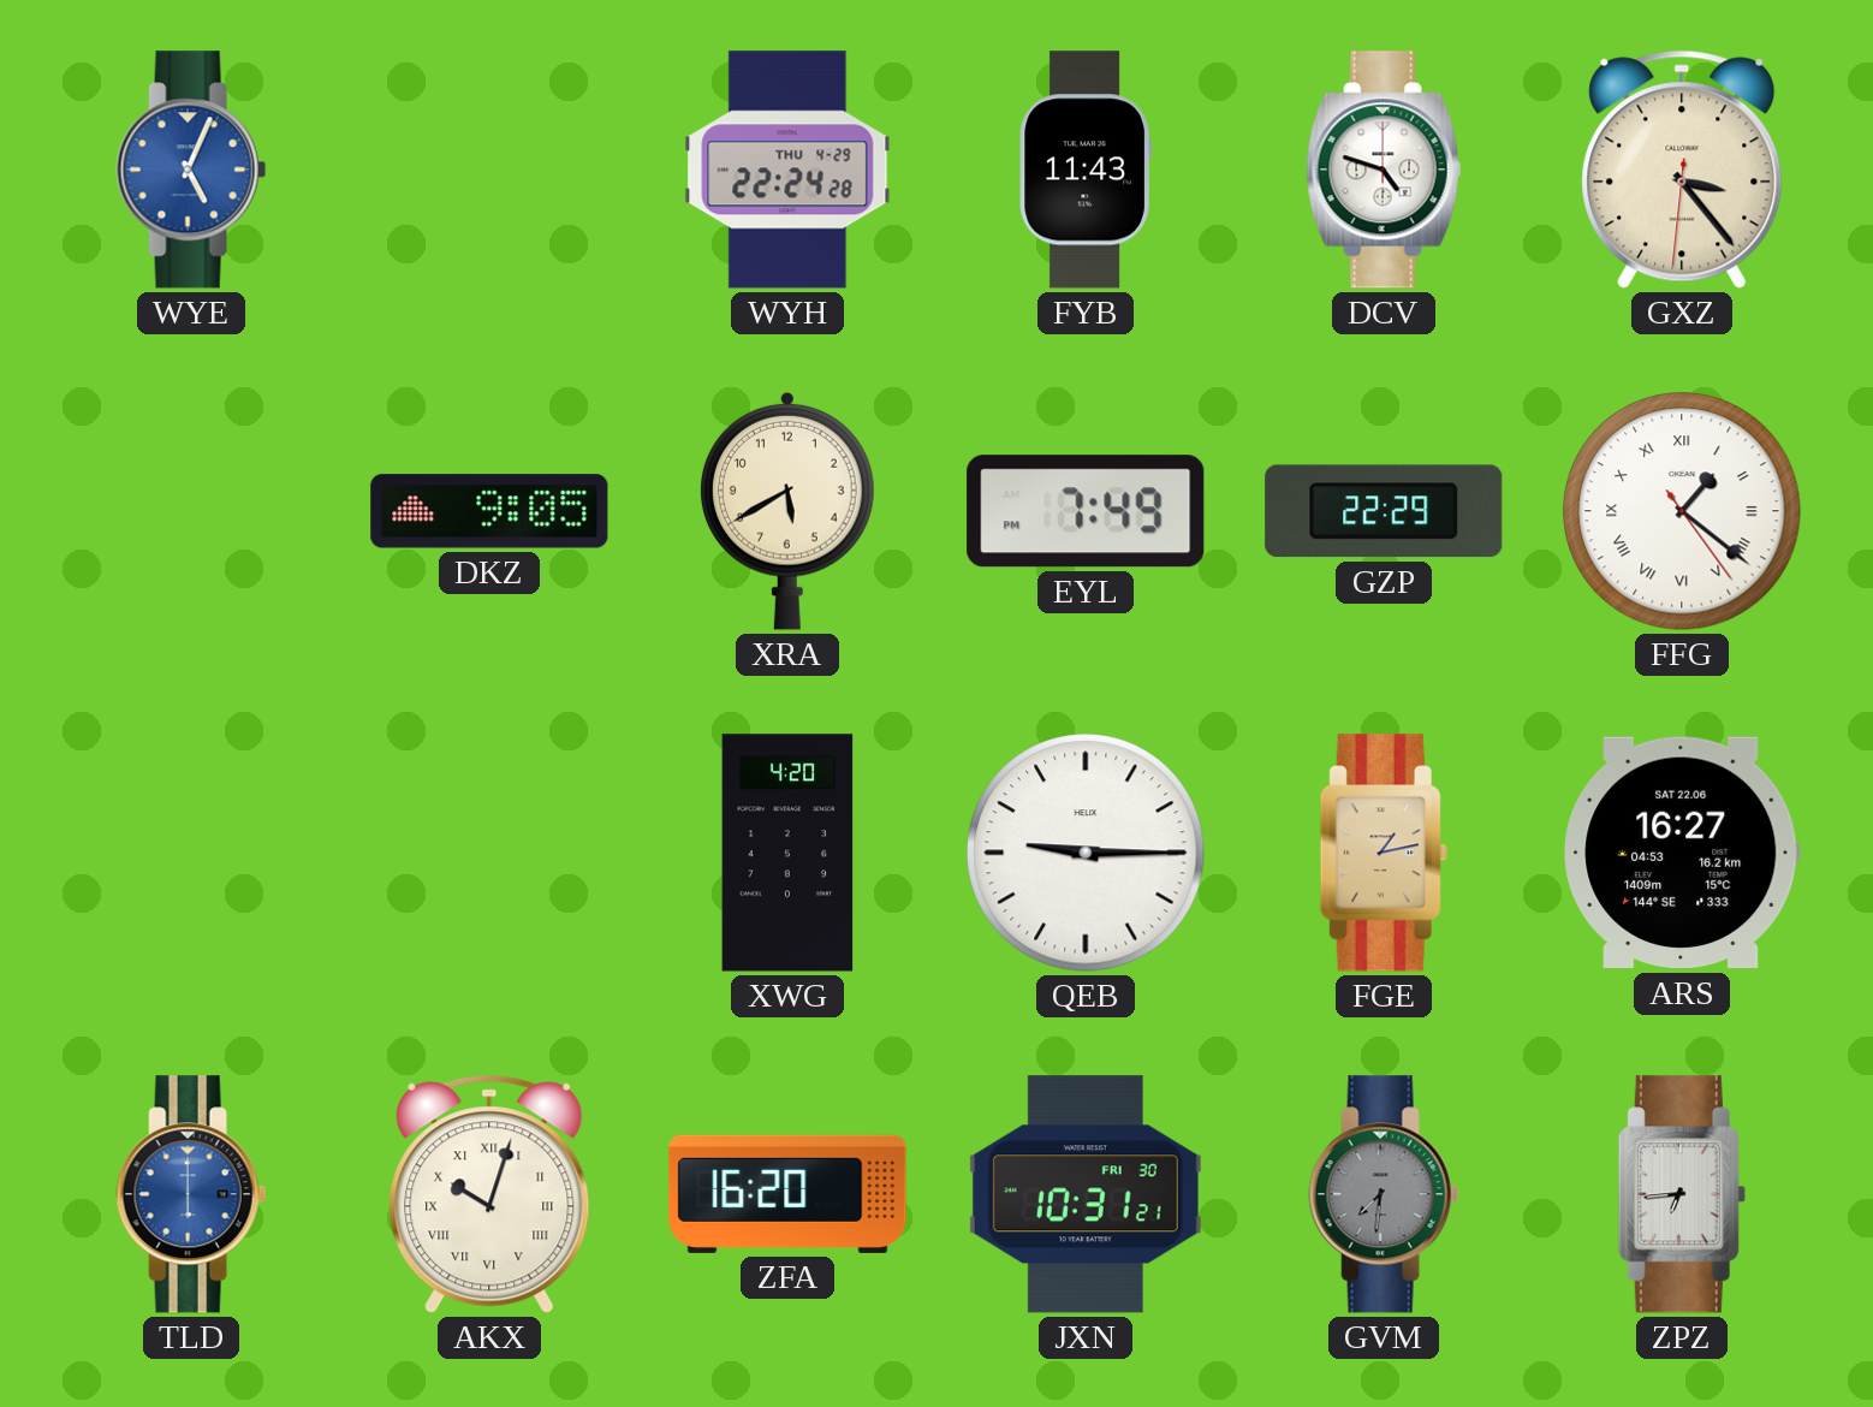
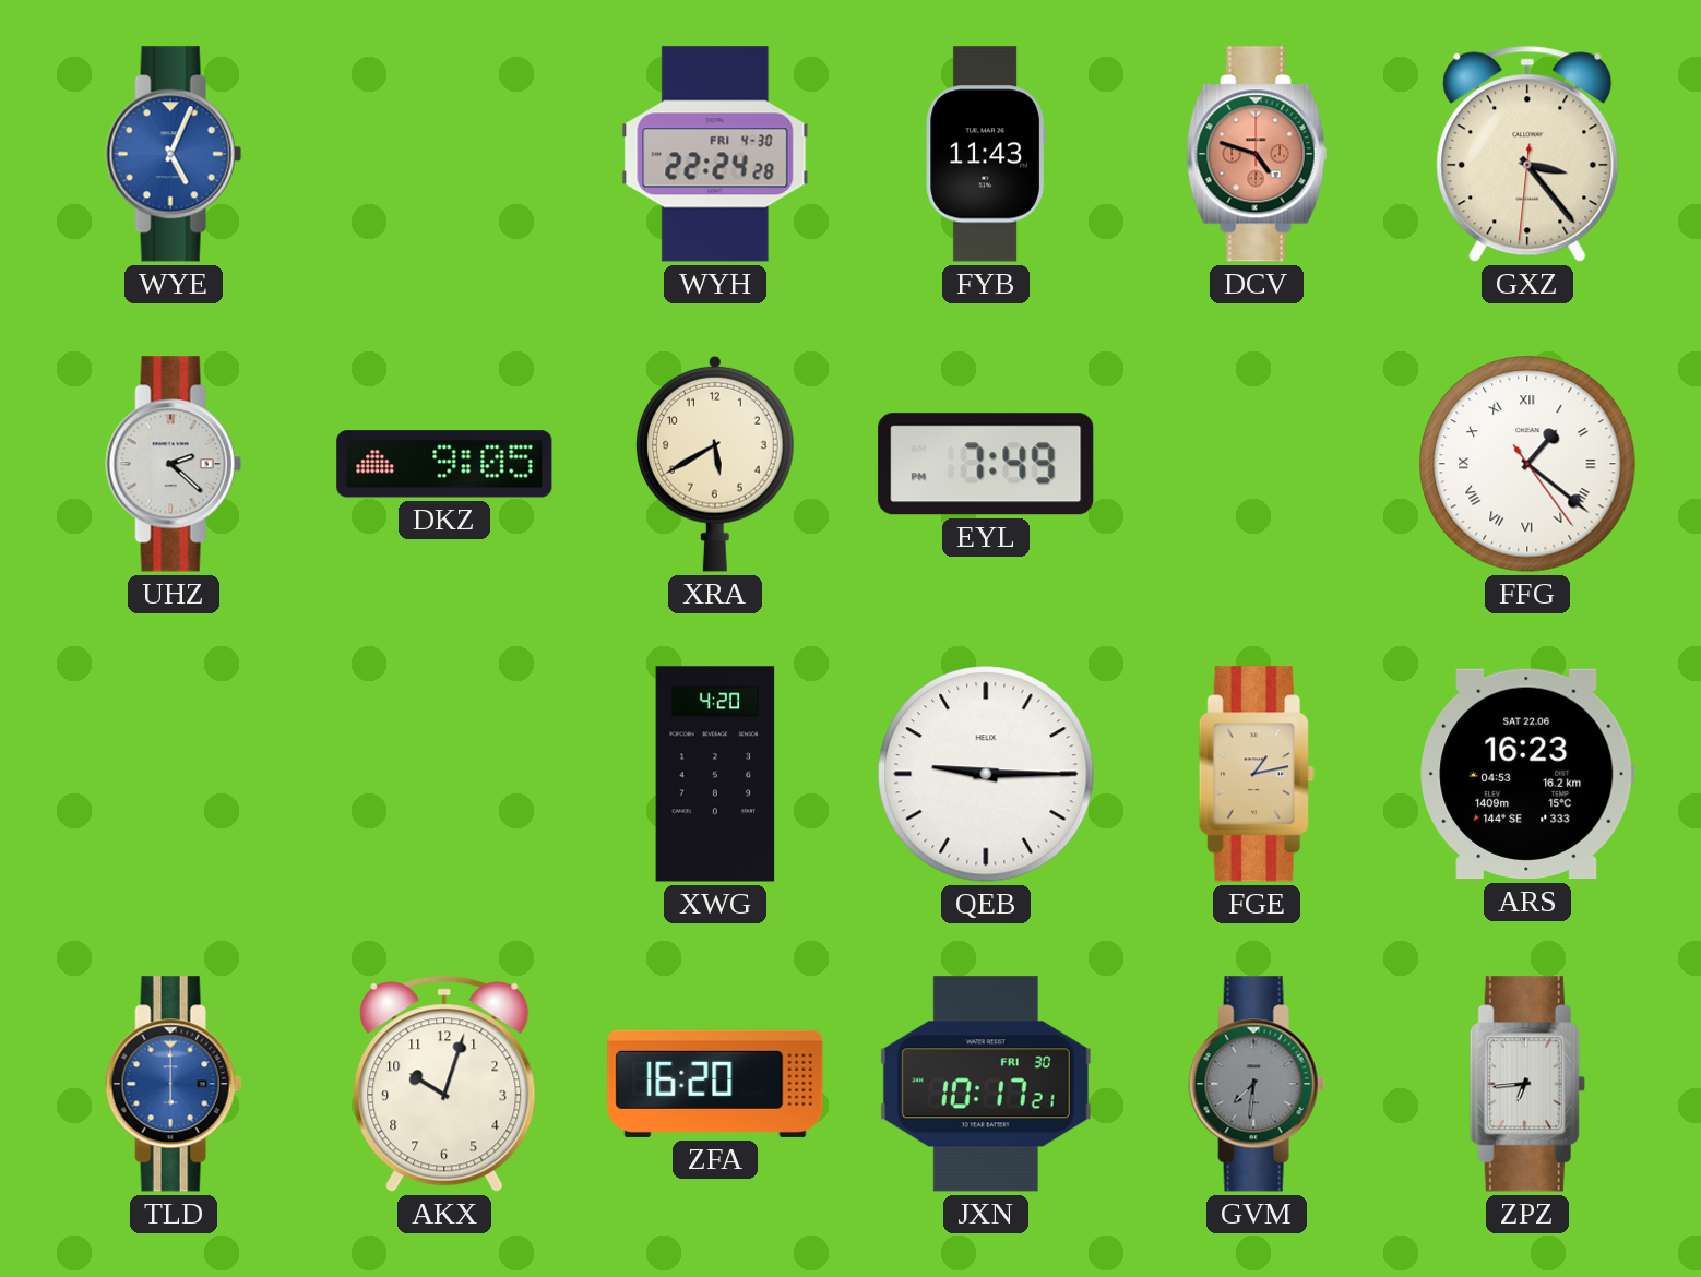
WYH date: THU 4-29 -> FRI 4-30 (715, 154)
DCV dial: white -> salmon (1257, 154)
UHZ: none -> 2:22 (174, 464)
GZP: 22:29 -> none (1384, 511)
ARS: 16:27 -> 16:23 (1527, 774)
AKX numerals: Roman -> Arabic (444, 1084)
JXN: 10:31 -> 10:17 (986, 1084)
